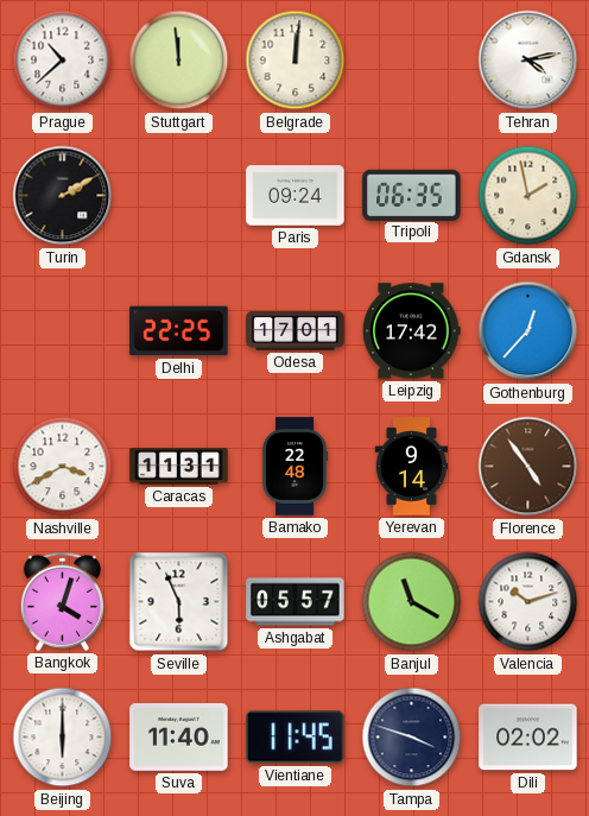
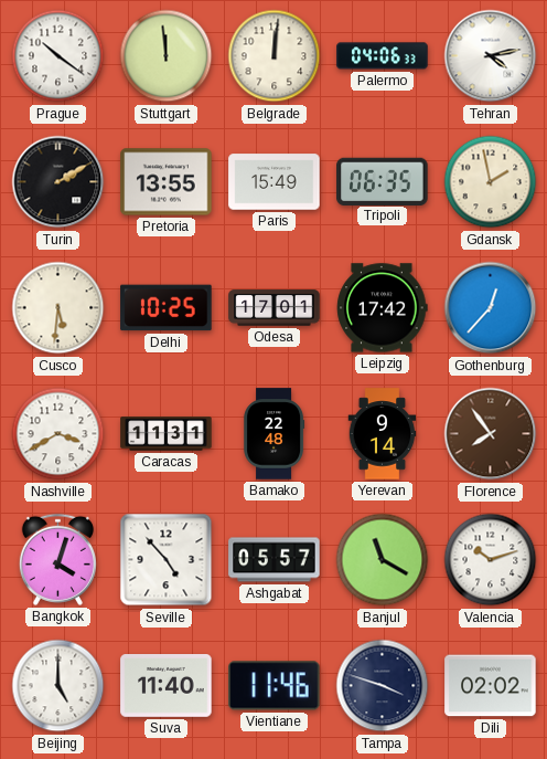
Prague: 10:38 -> 10:21 (58, 56)
Palermo: none -> 04:06 (383, 56)
Pretoria: none -> 13:55 (167, 182)
Paris: 09:24 -> 15:49 (275, 182)
Cusco: none -> 5:31 (58, 308)
Delhi: 22:25 -> 10:25 (167, 308)
Florence: 4:54 -> 7:54 (491, 434)
Seville: 5:56 -> 4:53 (167, 560)
Beijing: 6:00 -> 5:00 (58, 686)
Vientiane: 11:45 -> 11:46 (275, 686)
